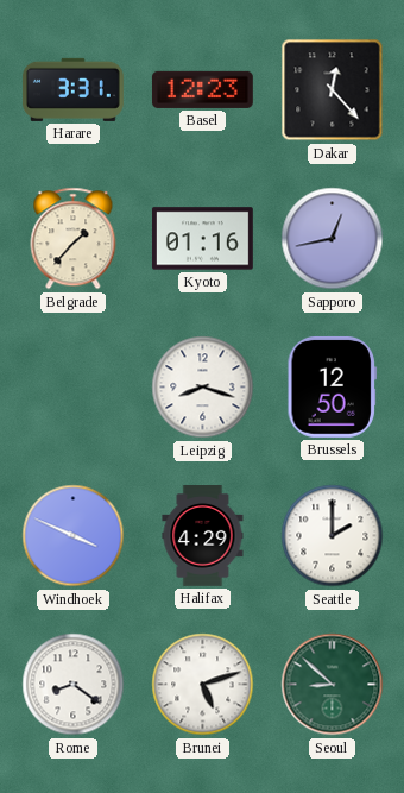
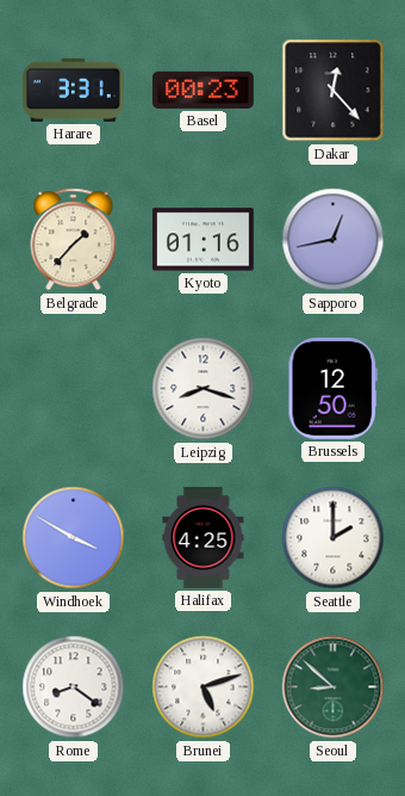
Basel: 12:23 -> 00:23 (202, 90)
Windhoek: 3:49 -> 3:50 (74, 538)
Halifax: 4:29 -> 4:25 (204, 538)
